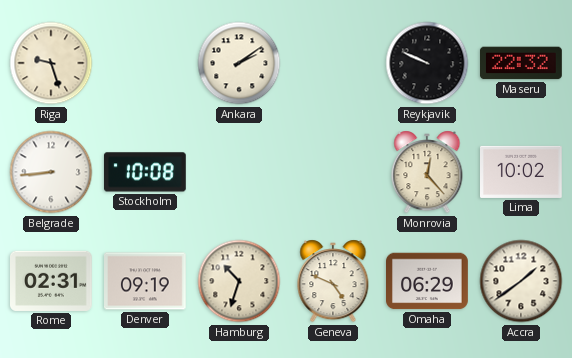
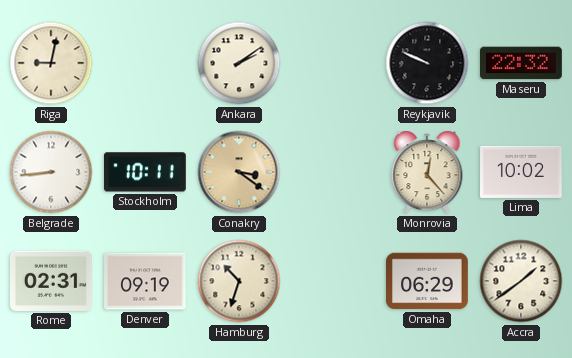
Riga: 9:27 -> 9:02 (51, 63)
Stockholm: 10:08 -> 10:11 (145, 172)
Conakry: none -> 3:21 (239, 172)
Geneva: 4:49 -> none (333, 281)
